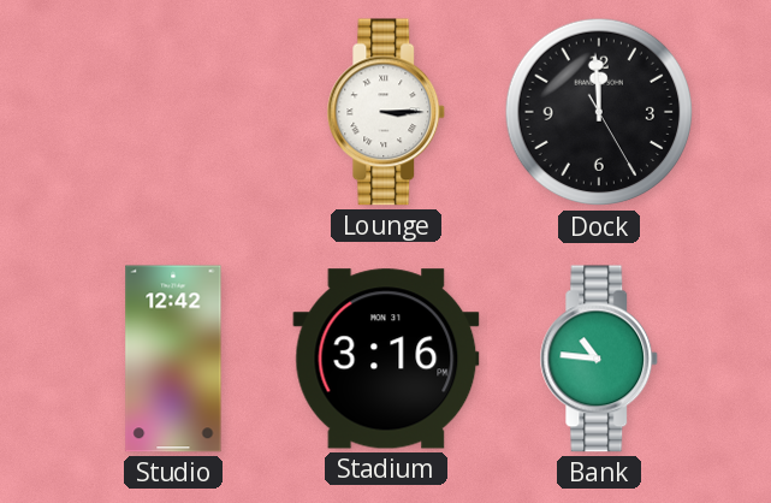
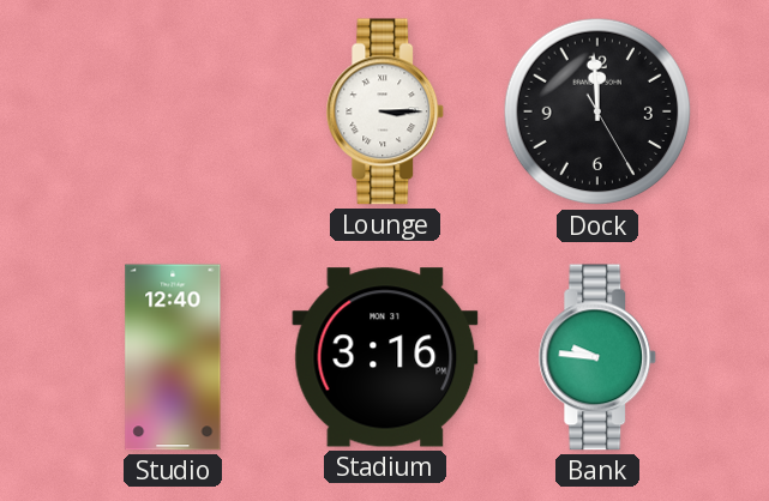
Studio: 12:42 -> 12:40 (173, 357)
Bank: 10:46 -> 9:46 (597, 357)
